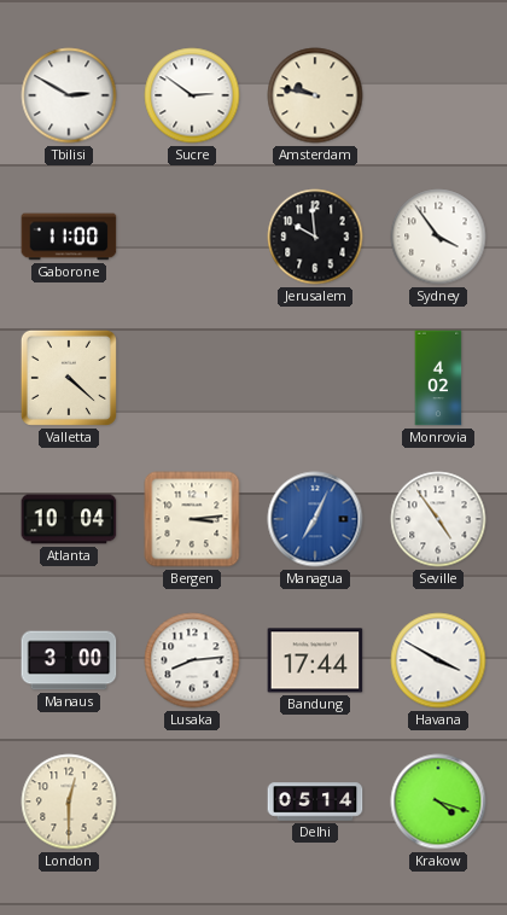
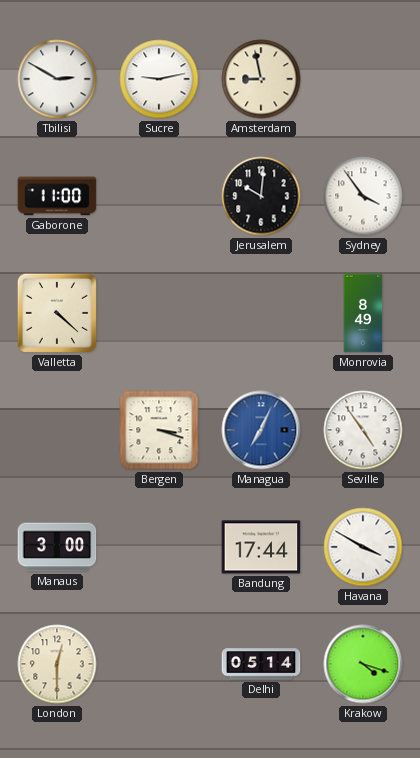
Sucre: 2:51 -> 9:13 (159, 79)
Amsterdam: 9:47 -> 8:58 (261, 79)
Jerusalem: 9:59 -> 10:01 (261, 196)
Monrovia: 4:02 -> 8:49 (363, 313)
Atlanta: 10:04 -> none (69, 519)
Bergen: 3:14 -> 3:18 (159, 430)
Lusaka: 8:14 -> none (192, 660)
